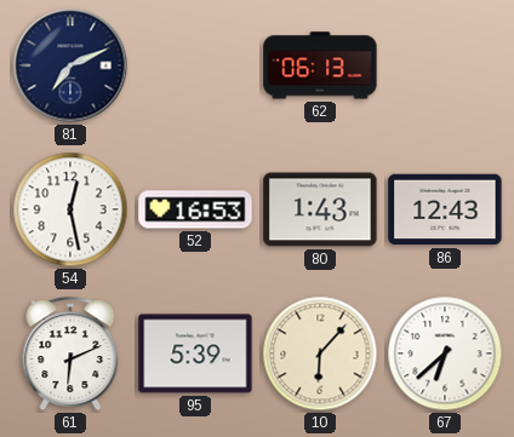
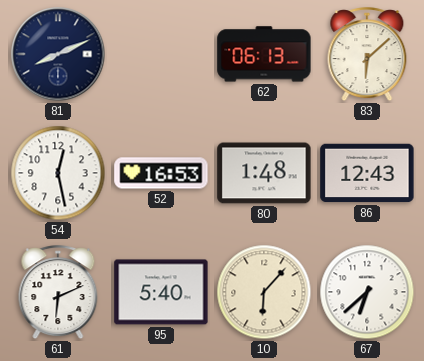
81: 7:11 -> 8:11 (58, 54)
83: none -> 6:08 (367, 55)
80: 1:43 -> 1:48 (264, 173)
95: 5:39 -> 5:40 (161, 292)
